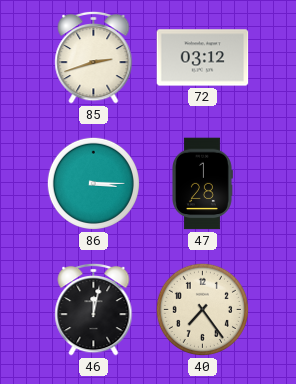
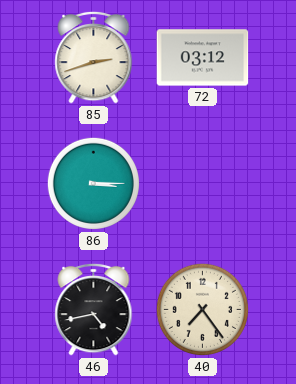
47: 1:28 -> none (202, 184)
46: 12:02 -> 4:43 (94, 309)
